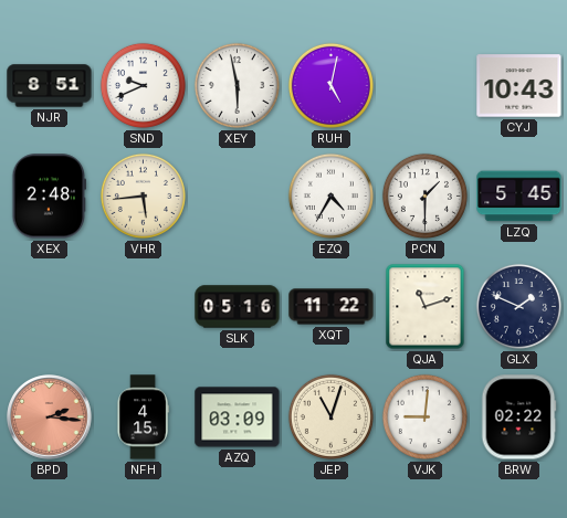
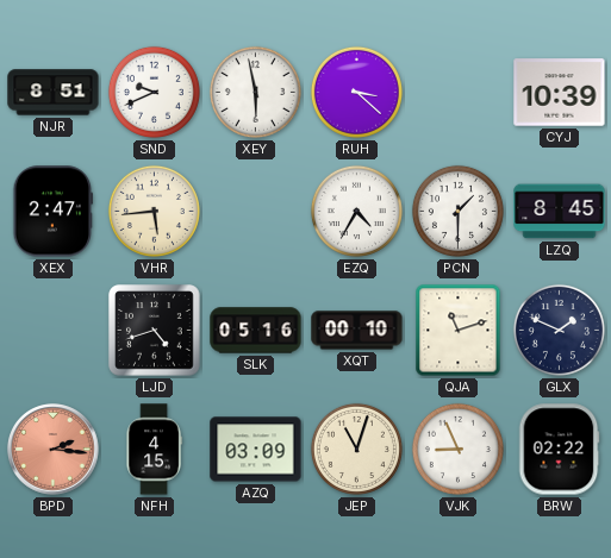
RUH: 5:02 -> 3:22 (356, 92)
CYJ: 10:43 -> 10:39 (560, 93)
XEX: 2:48 -> 2:47 (54, 212)
LZQ: 5:45 -> 8:45 (560, 212)
LJD: none -> 4:42 (155, 331)
XQT: 11:22 -> 00:10 (357, 331)
VJK: 9:01 -> 8:56 (457, 449)
